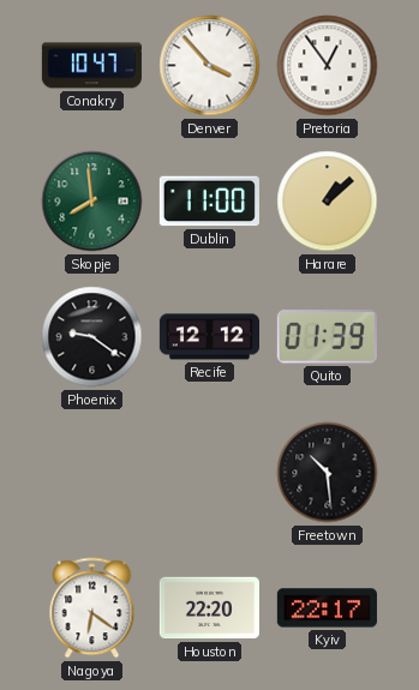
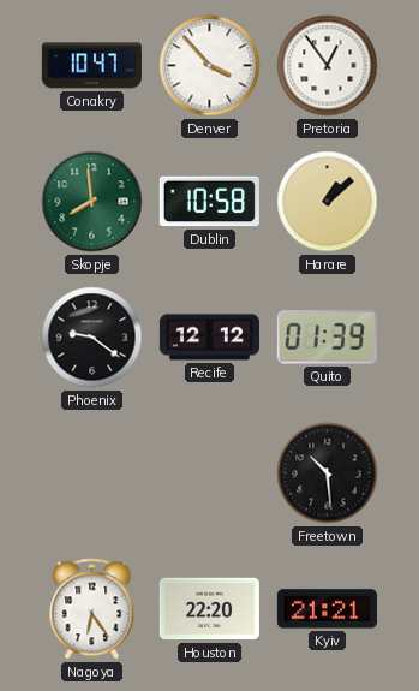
Dublin: 11:00 -> 10:58 (209, 202)
Nagoya: 6:21 -> 6:24 (92, 609)
Kyiv: 22:17 -> 21:21 (327, 609)
